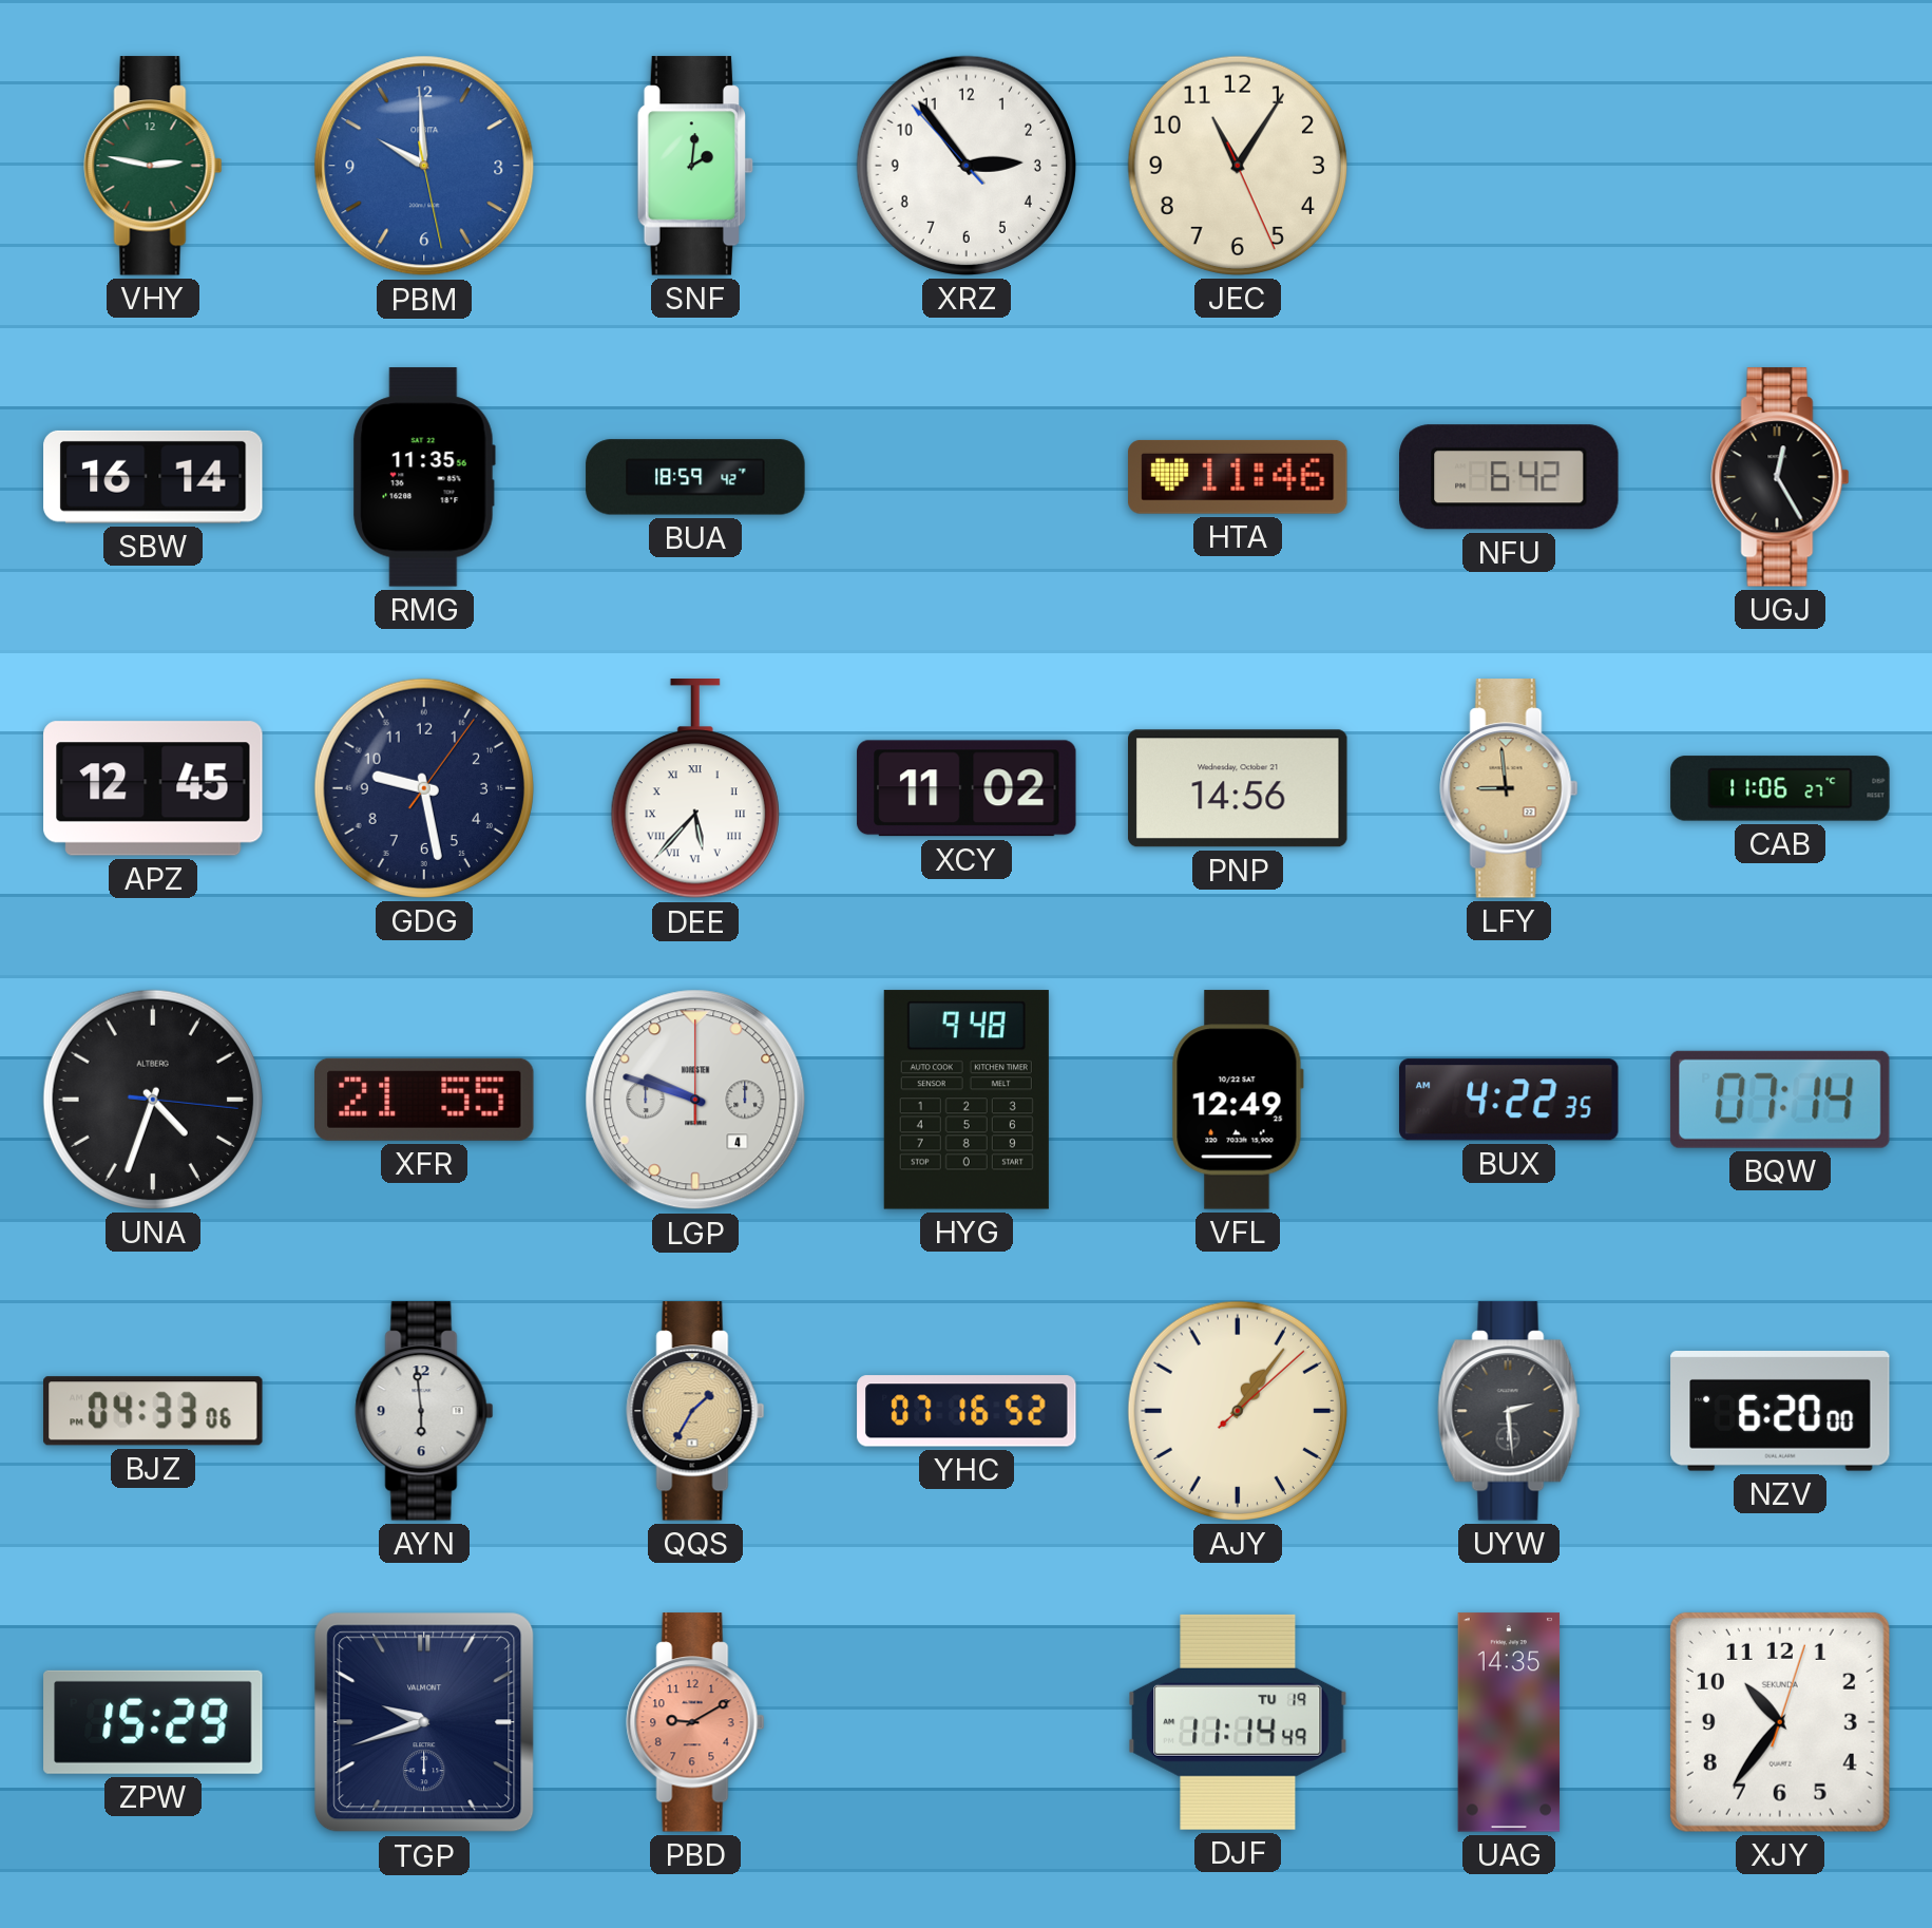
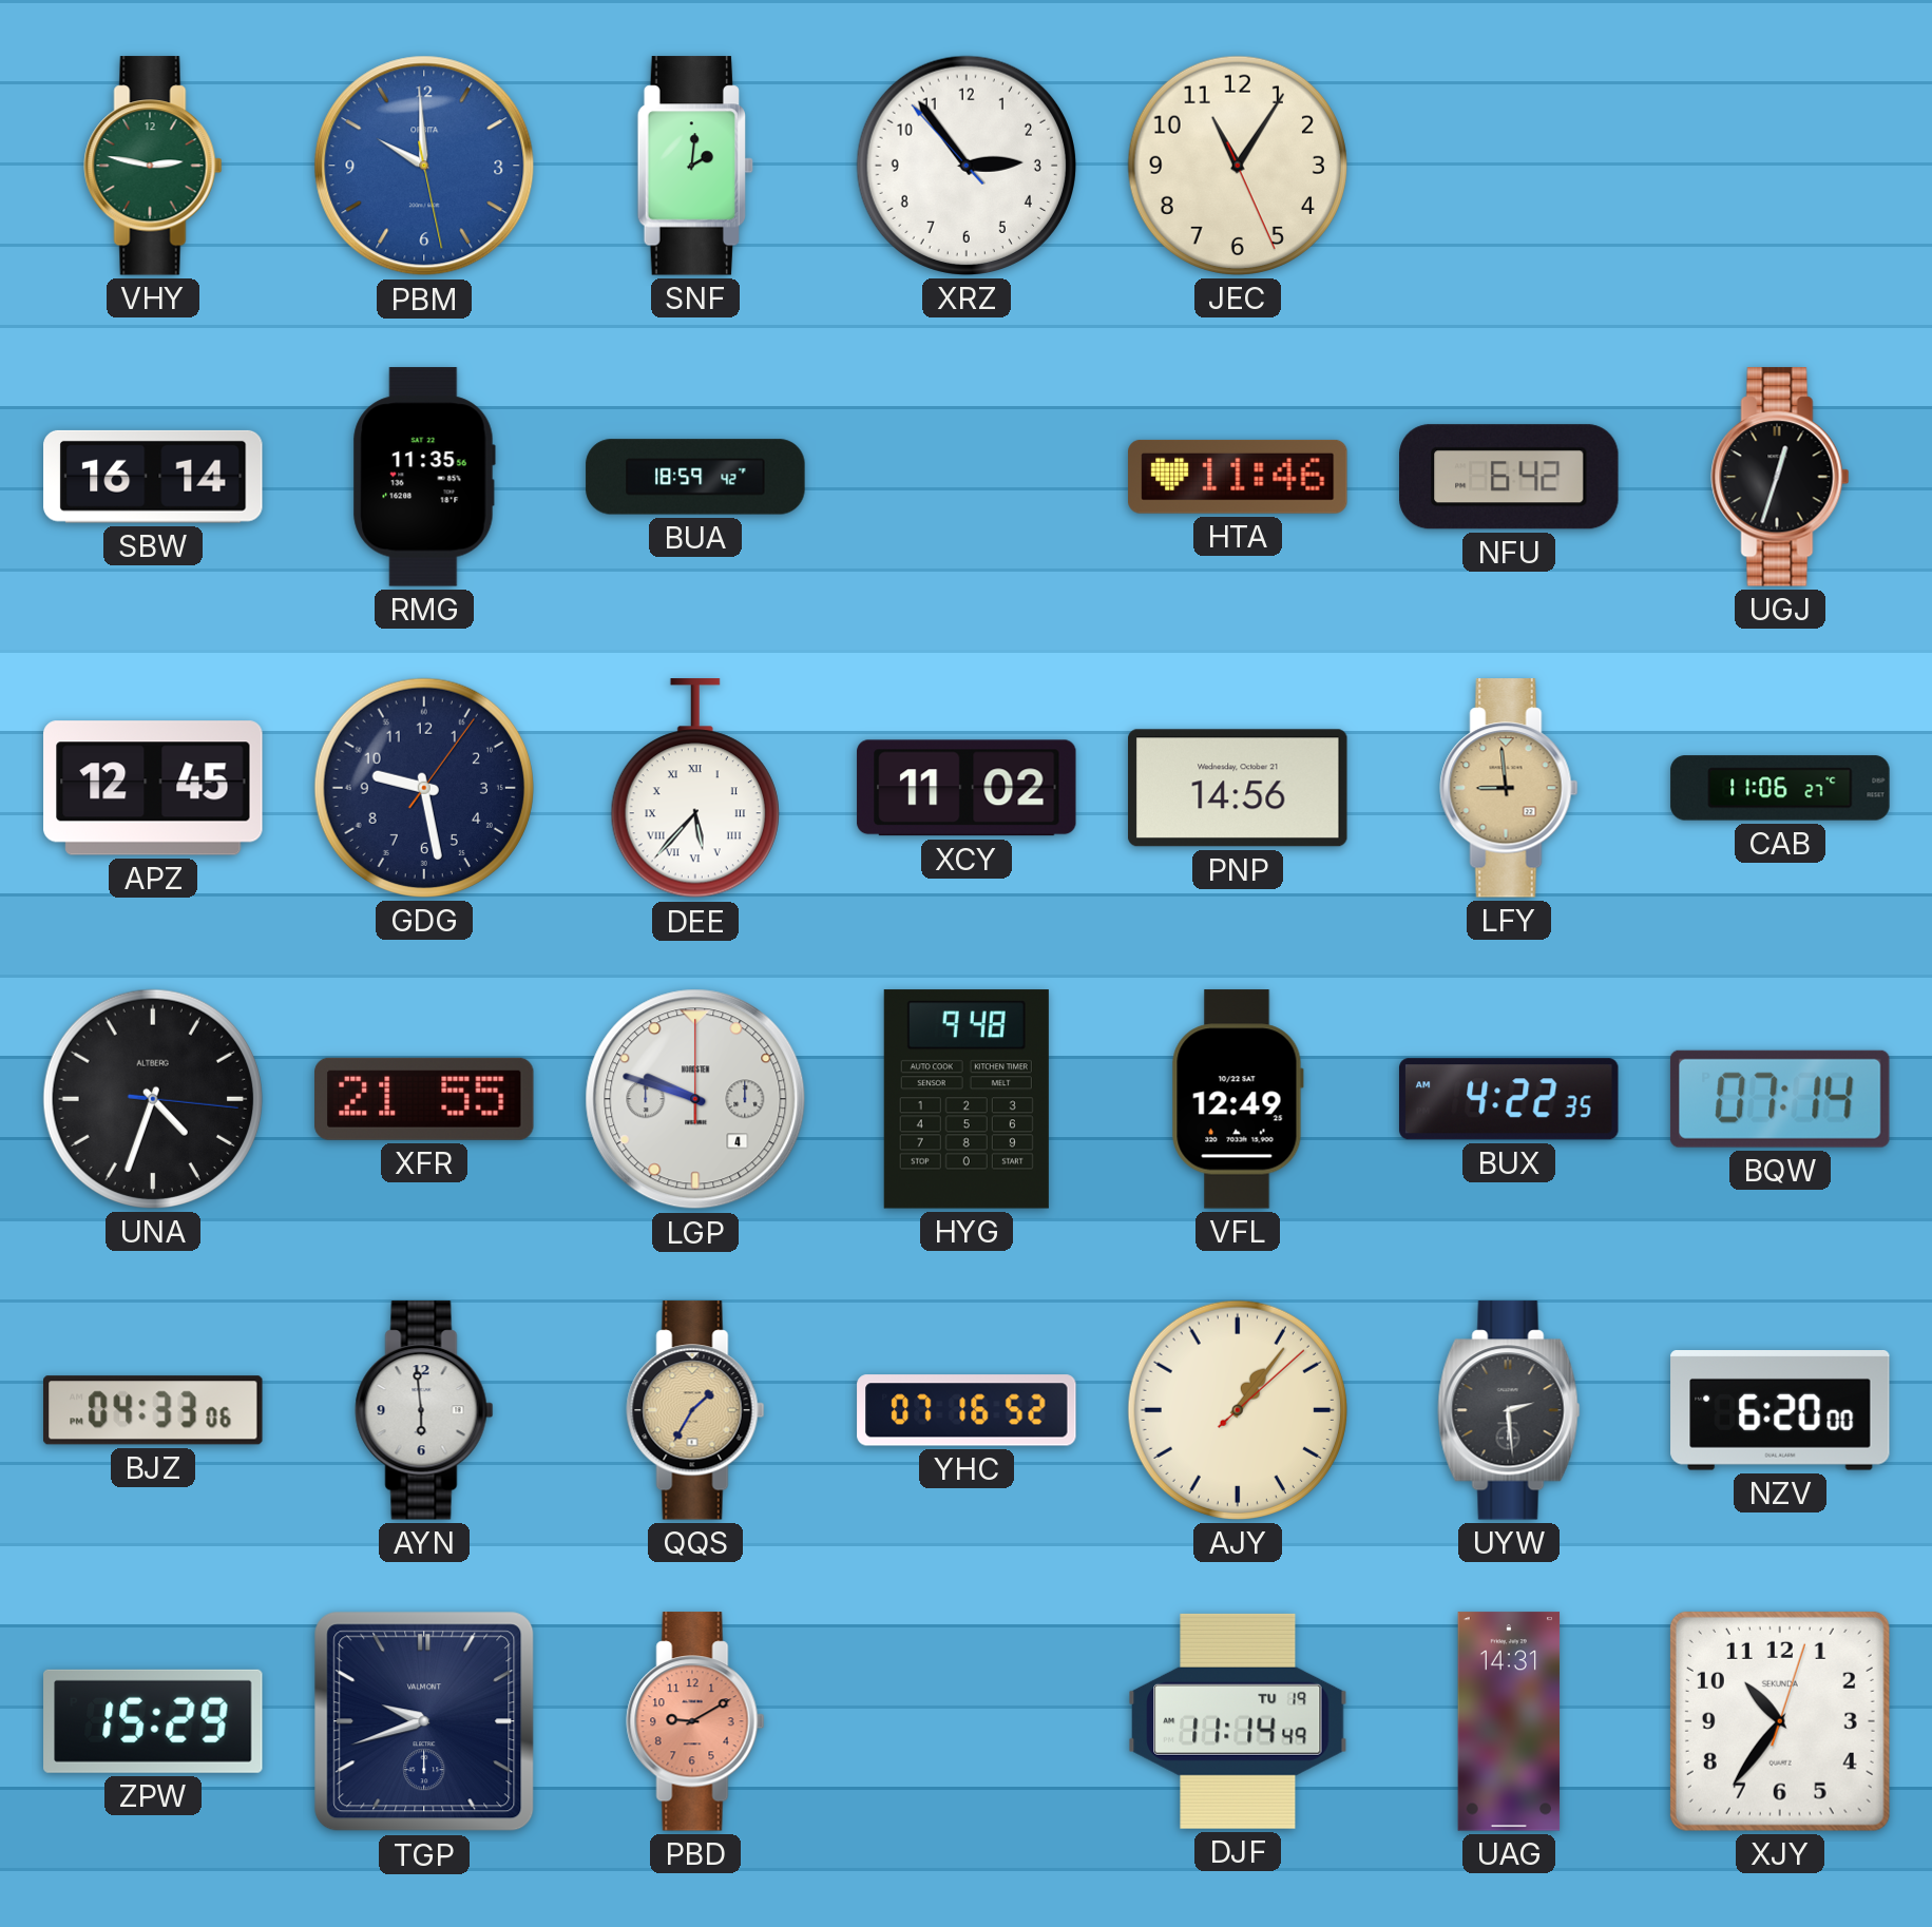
UGJ: 12:25 -> 12:33 (1780, 477)
UAG: 14:35 -> 14:31 (1509, 1721)
